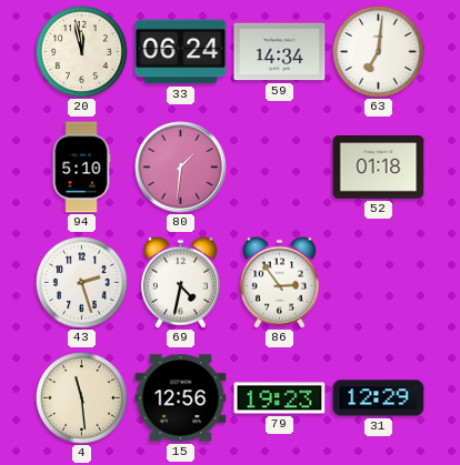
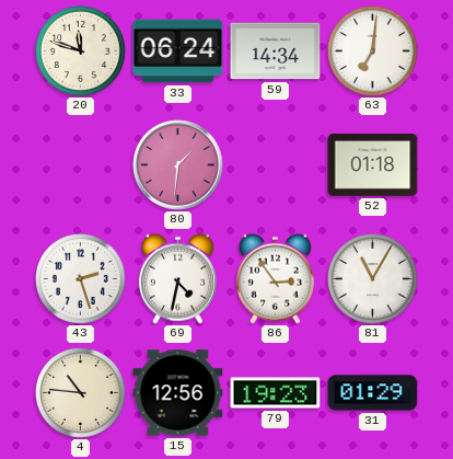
20: 11:58 -> 11:48 (81, 51)
94: 5:10 -> none (81, 168)
81: none -> 11:05 (373, 279)
4: 11:29 -> 10:46 (81, 393)
31: 12:29 -> 01:29 (373, 393)
